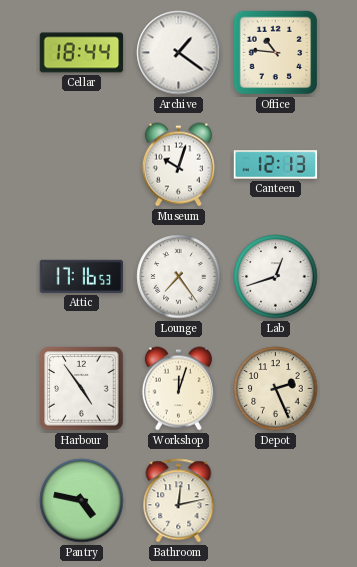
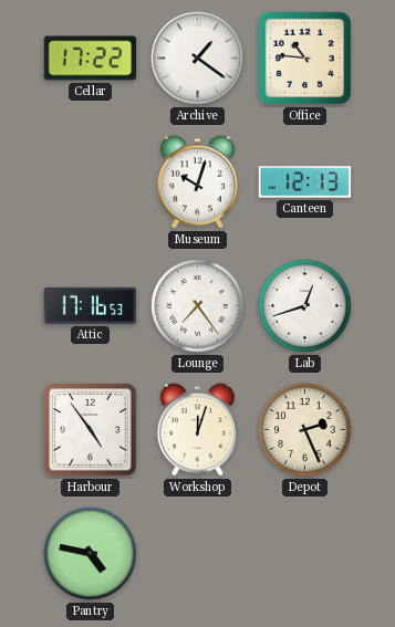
Cellar: 18:44 -> 17:22 (91, 59)
Bathroom: 12:13 -> none (179, 501)
